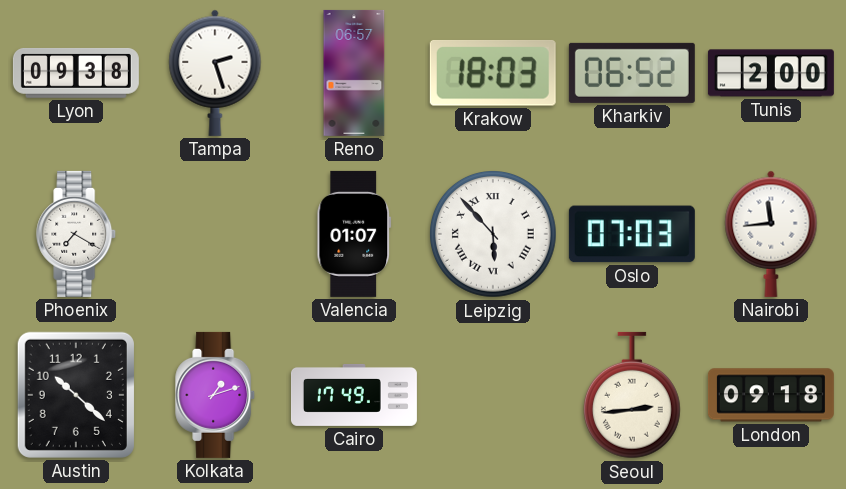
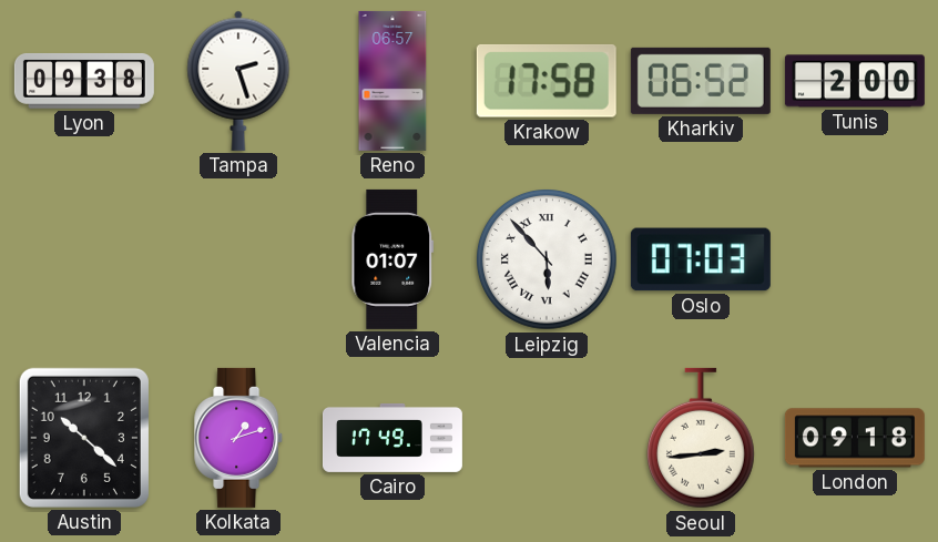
Krakow: 18:03 -> 17:58 (547, 81)
Phoenix: 7:20 -> none (77, 234)
Nairobi: 11:44 -> none (771, 234)
